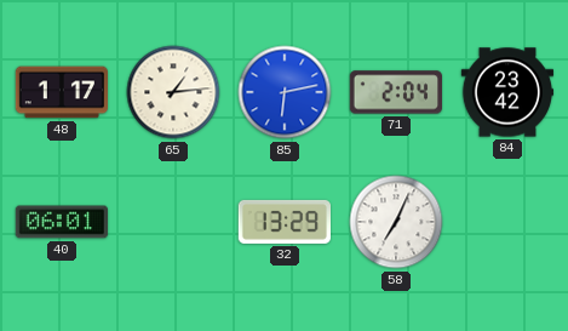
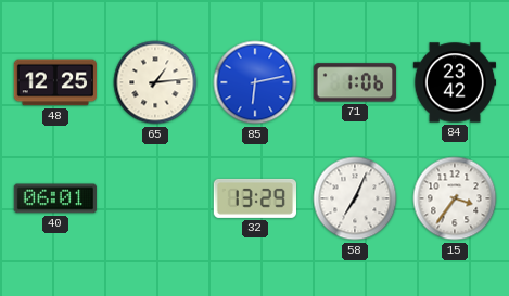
48: 1:17 -> 12:25 (54, 82)
71: 2:04 -> 1:06 (354, 82)
15: none -> 3:36 (455, 198)
